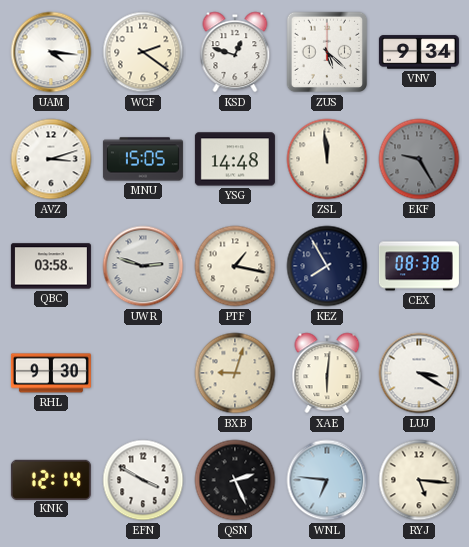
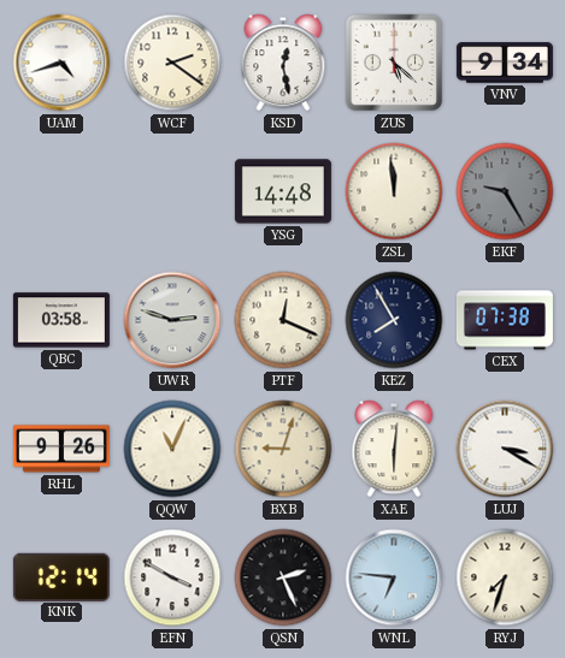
UAM: 4:16 -> 4:42 (61, 63)
KSD: 12:48 -> 12:28 (283, 63)
AVZ: 3:12 -> none (51, 159)
MNU: 15:05 -> none (143, 159)
PTF: 1:17 -> 12:19 (283, 320)
CEX: 08:38 -> 07:38 (505, 320)
RHL: 9:30 -> 9:26 (61, 449)
QQW: none -> 11:04 (172, 449)
RYJ: 5:16 -> 7:33 (505, 577)
